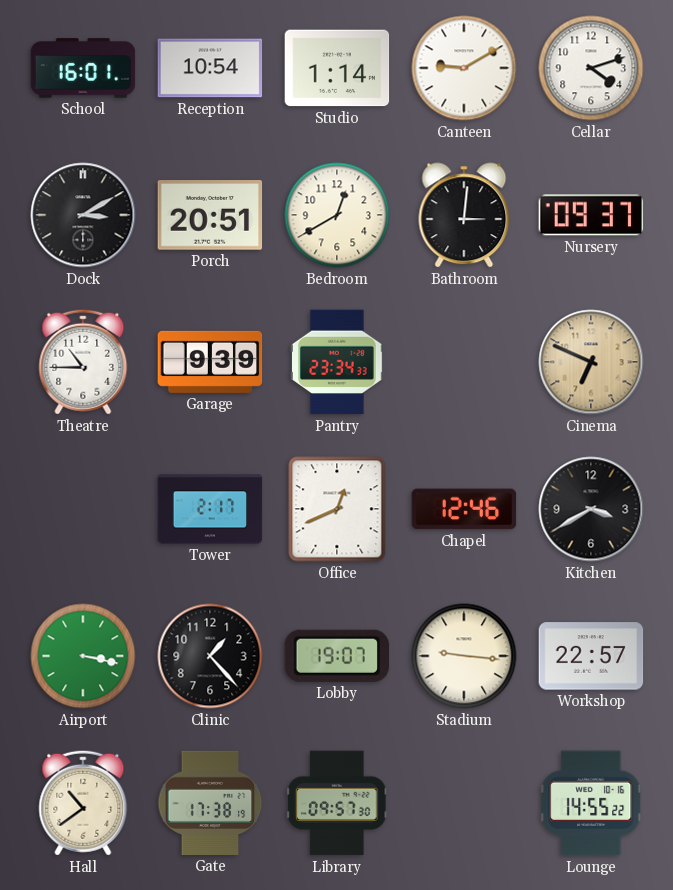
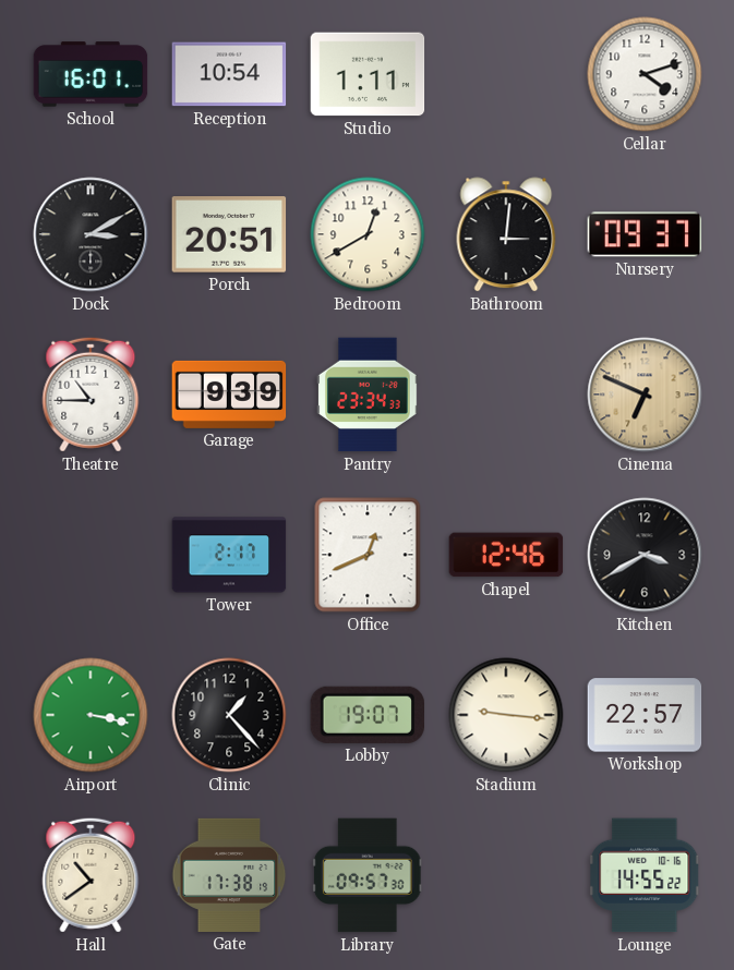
Studio: 1:14 -> 1:11 (368, 74)
Canteen: 9:10 -> none (464, 68)
